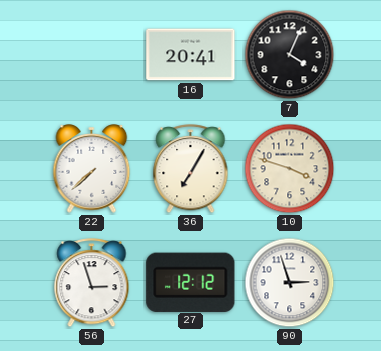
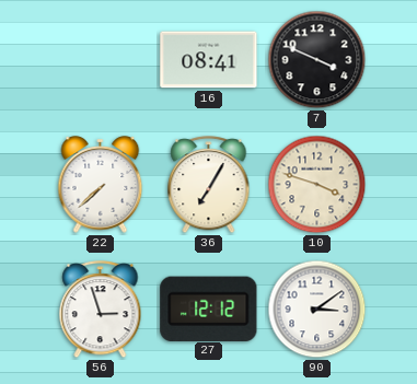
16: 20:41 -> 08:41 (209, 60)
7: 4:04 -> 3:49 (317, 60)
90: 2:57 -> 3:09 (317, 310)
